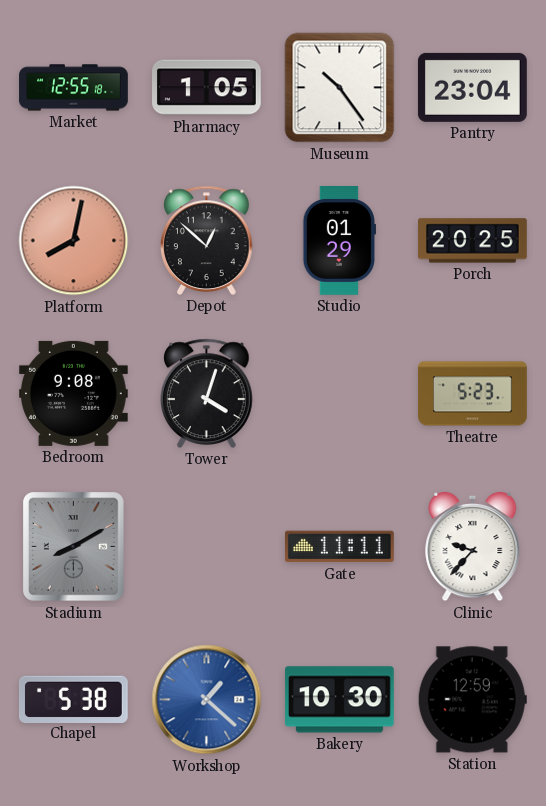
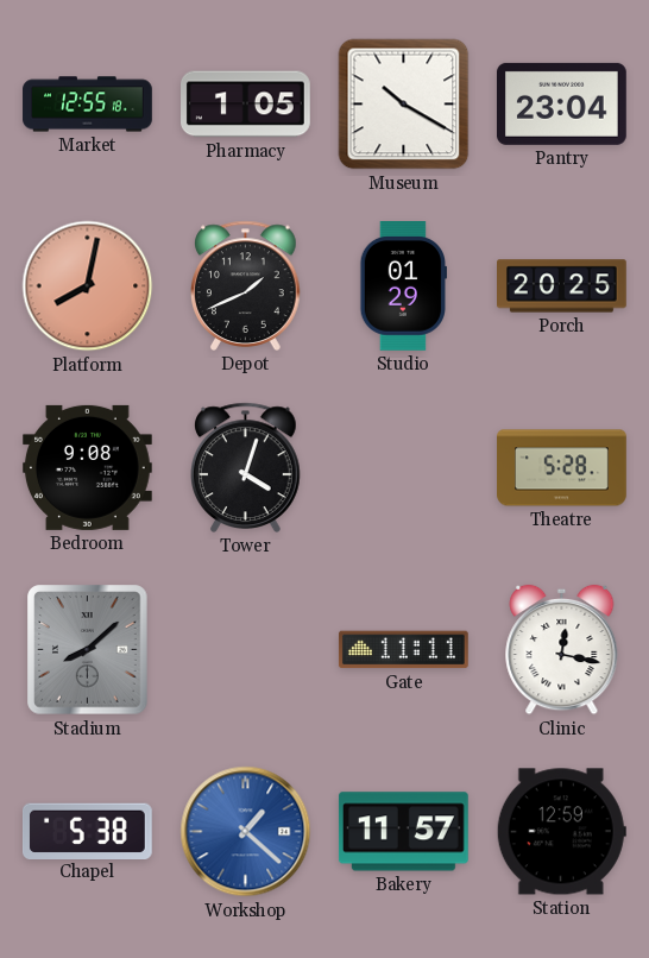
Museum: 10:24 -> 10:20 (404, 105)
Depot: 12:52 -> 1:41 (246, 285)
Theatre: 5:23 -> 5:28 (562, 468)
Stadium: 8:10 -> 8:08 (88, 650)
Clinic: 9:37 -> 12:17 (562, 650)
Bakery: 10:30 -> 11:57 (403, 832)
